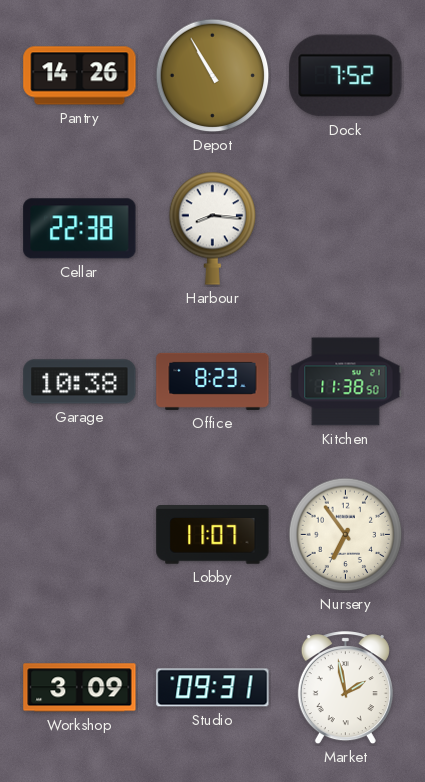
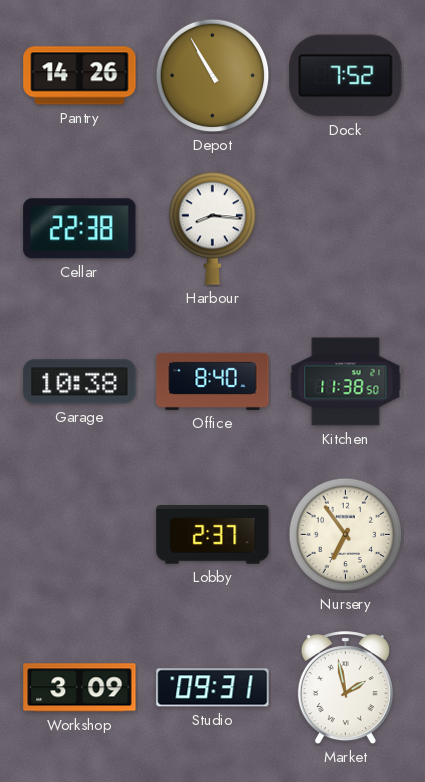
Office: 8:23 -> 8:40 (213, 381)
Lobby: 11:07 -> 2:37 (213, 535)
